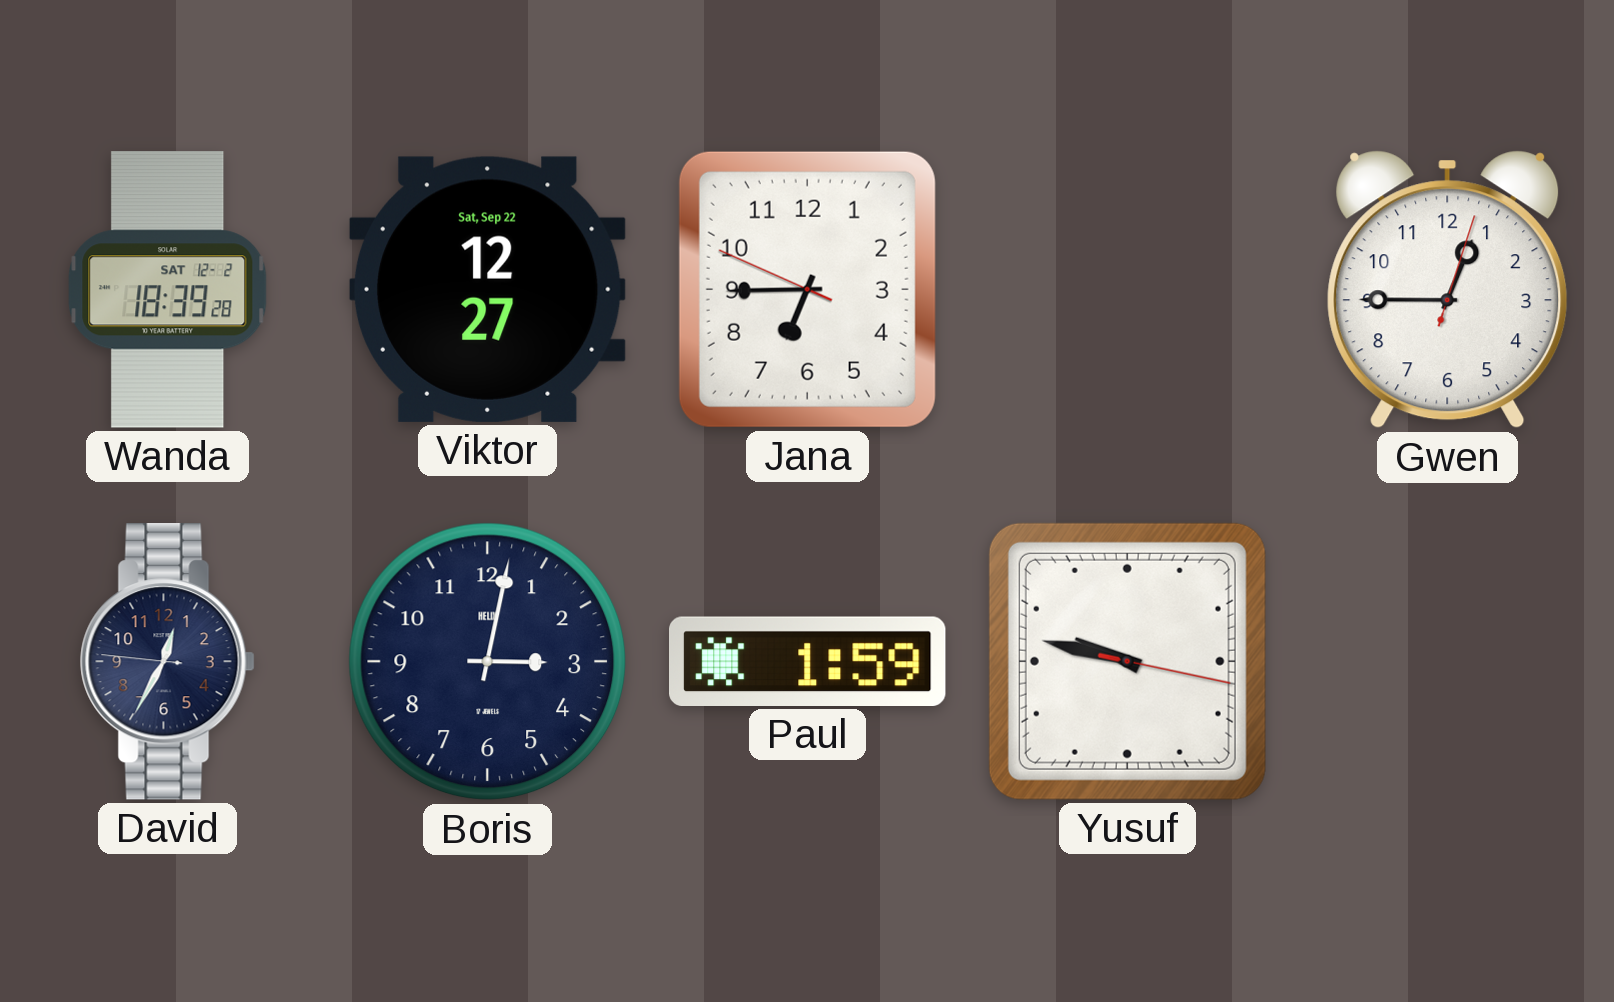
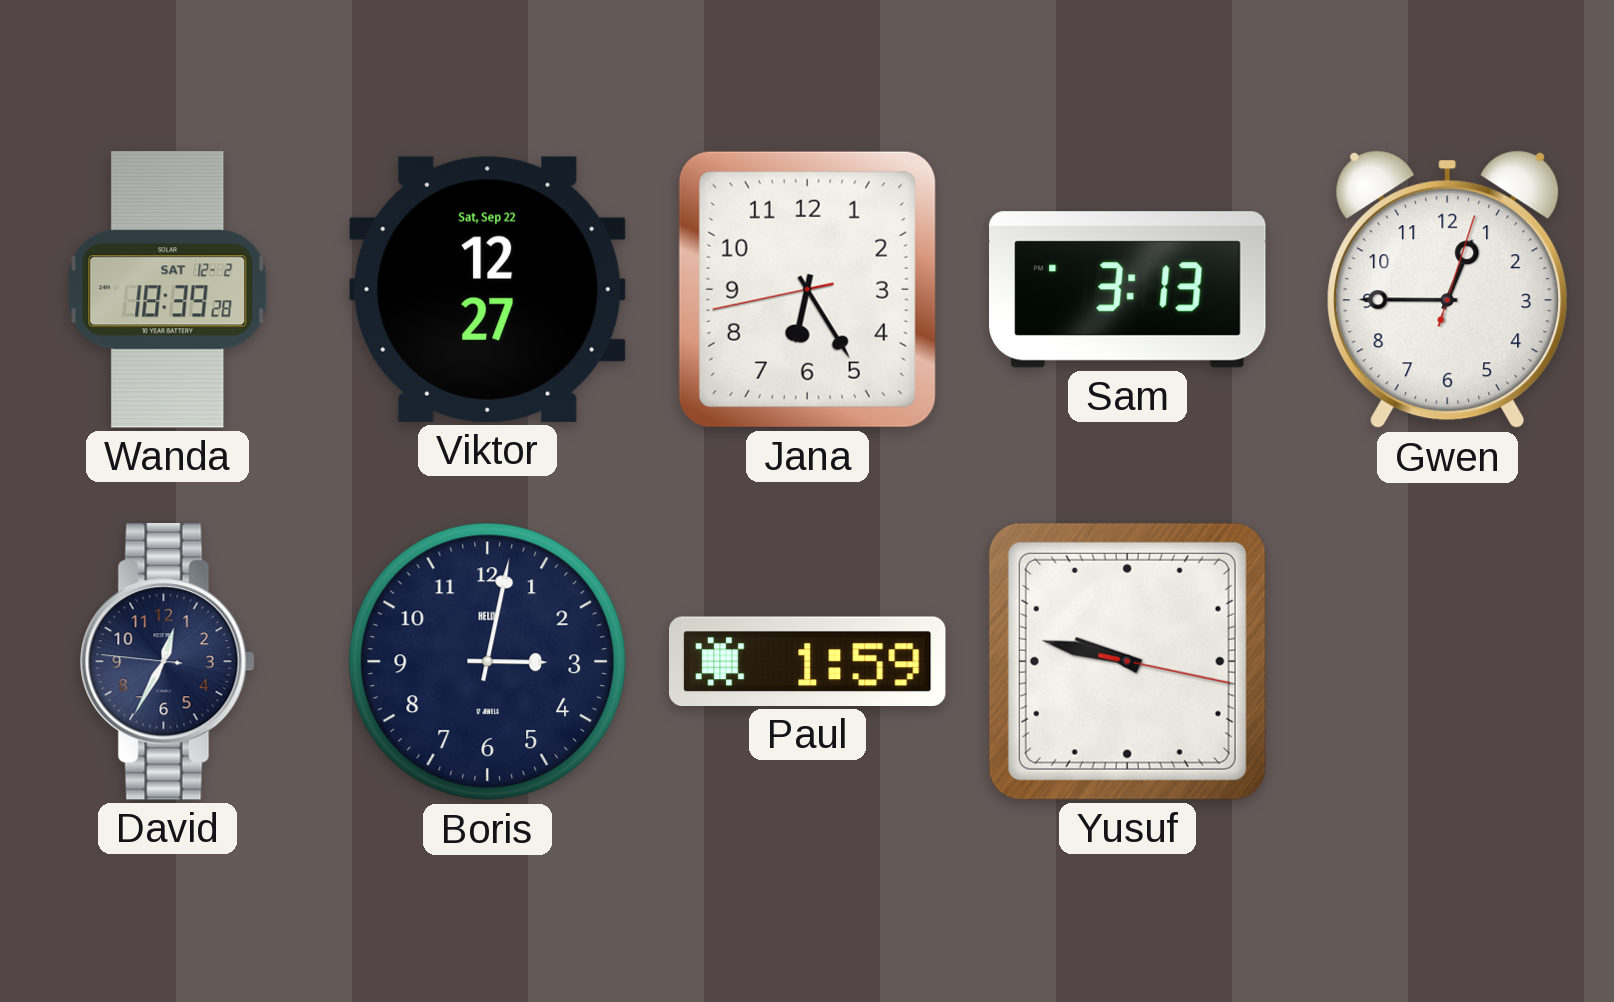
Jana: 6:44 -> 6:24 (807, 289)
Sam: none -> 3:13 (1128, 290)
